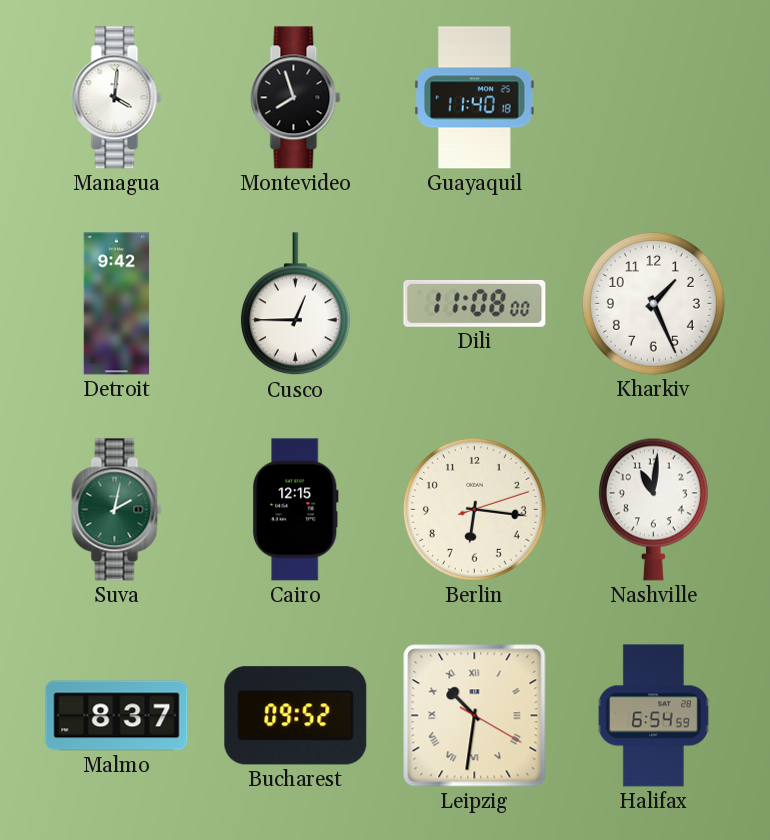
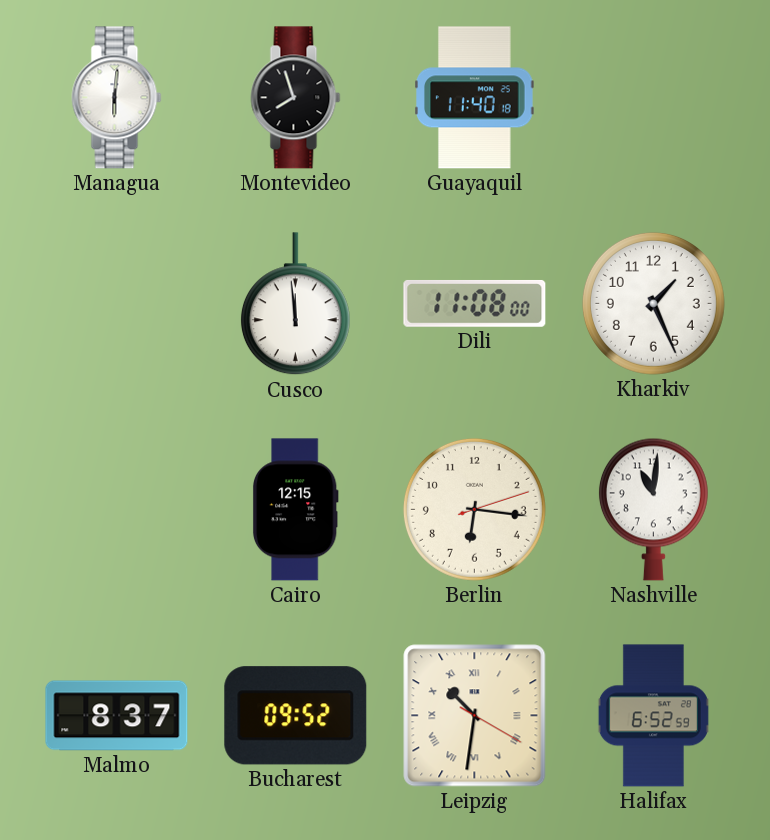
Managua: 4:01 -> 6:01 (117, 98)
Detroit: 9:42 -> none (117, 304)
Cusco: 12:45 -> 11:59 (295, 304)
Suva: 2:02 -> none (117, 510)
Halifax: 6:54 -> 6:52 (653, 716)
